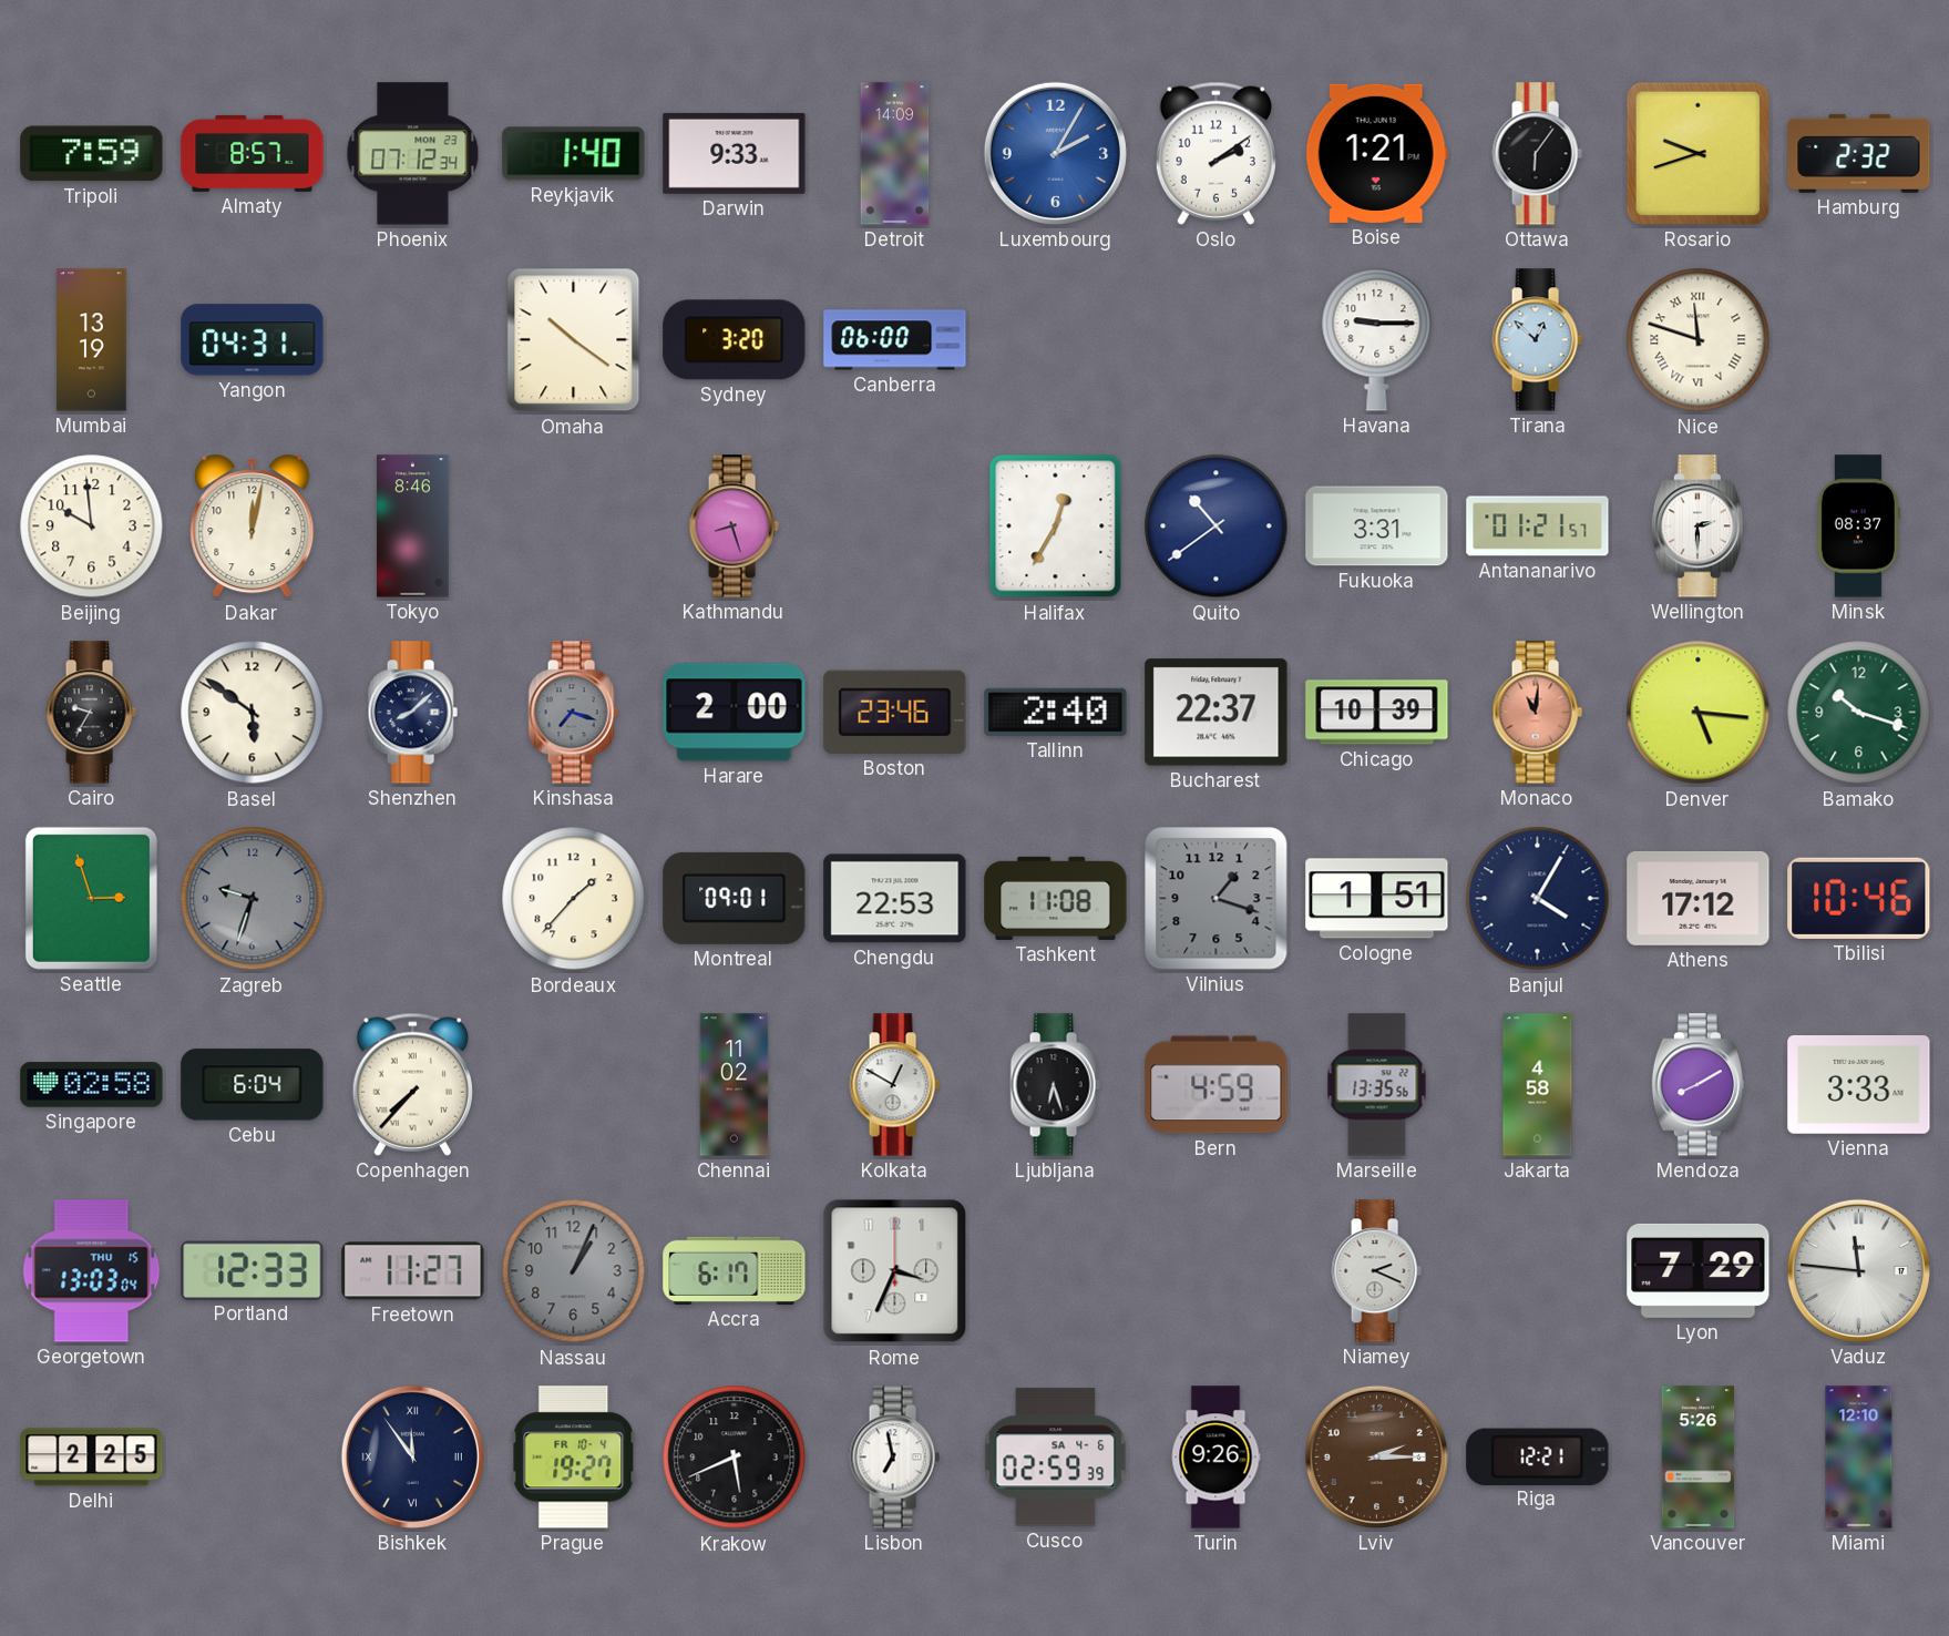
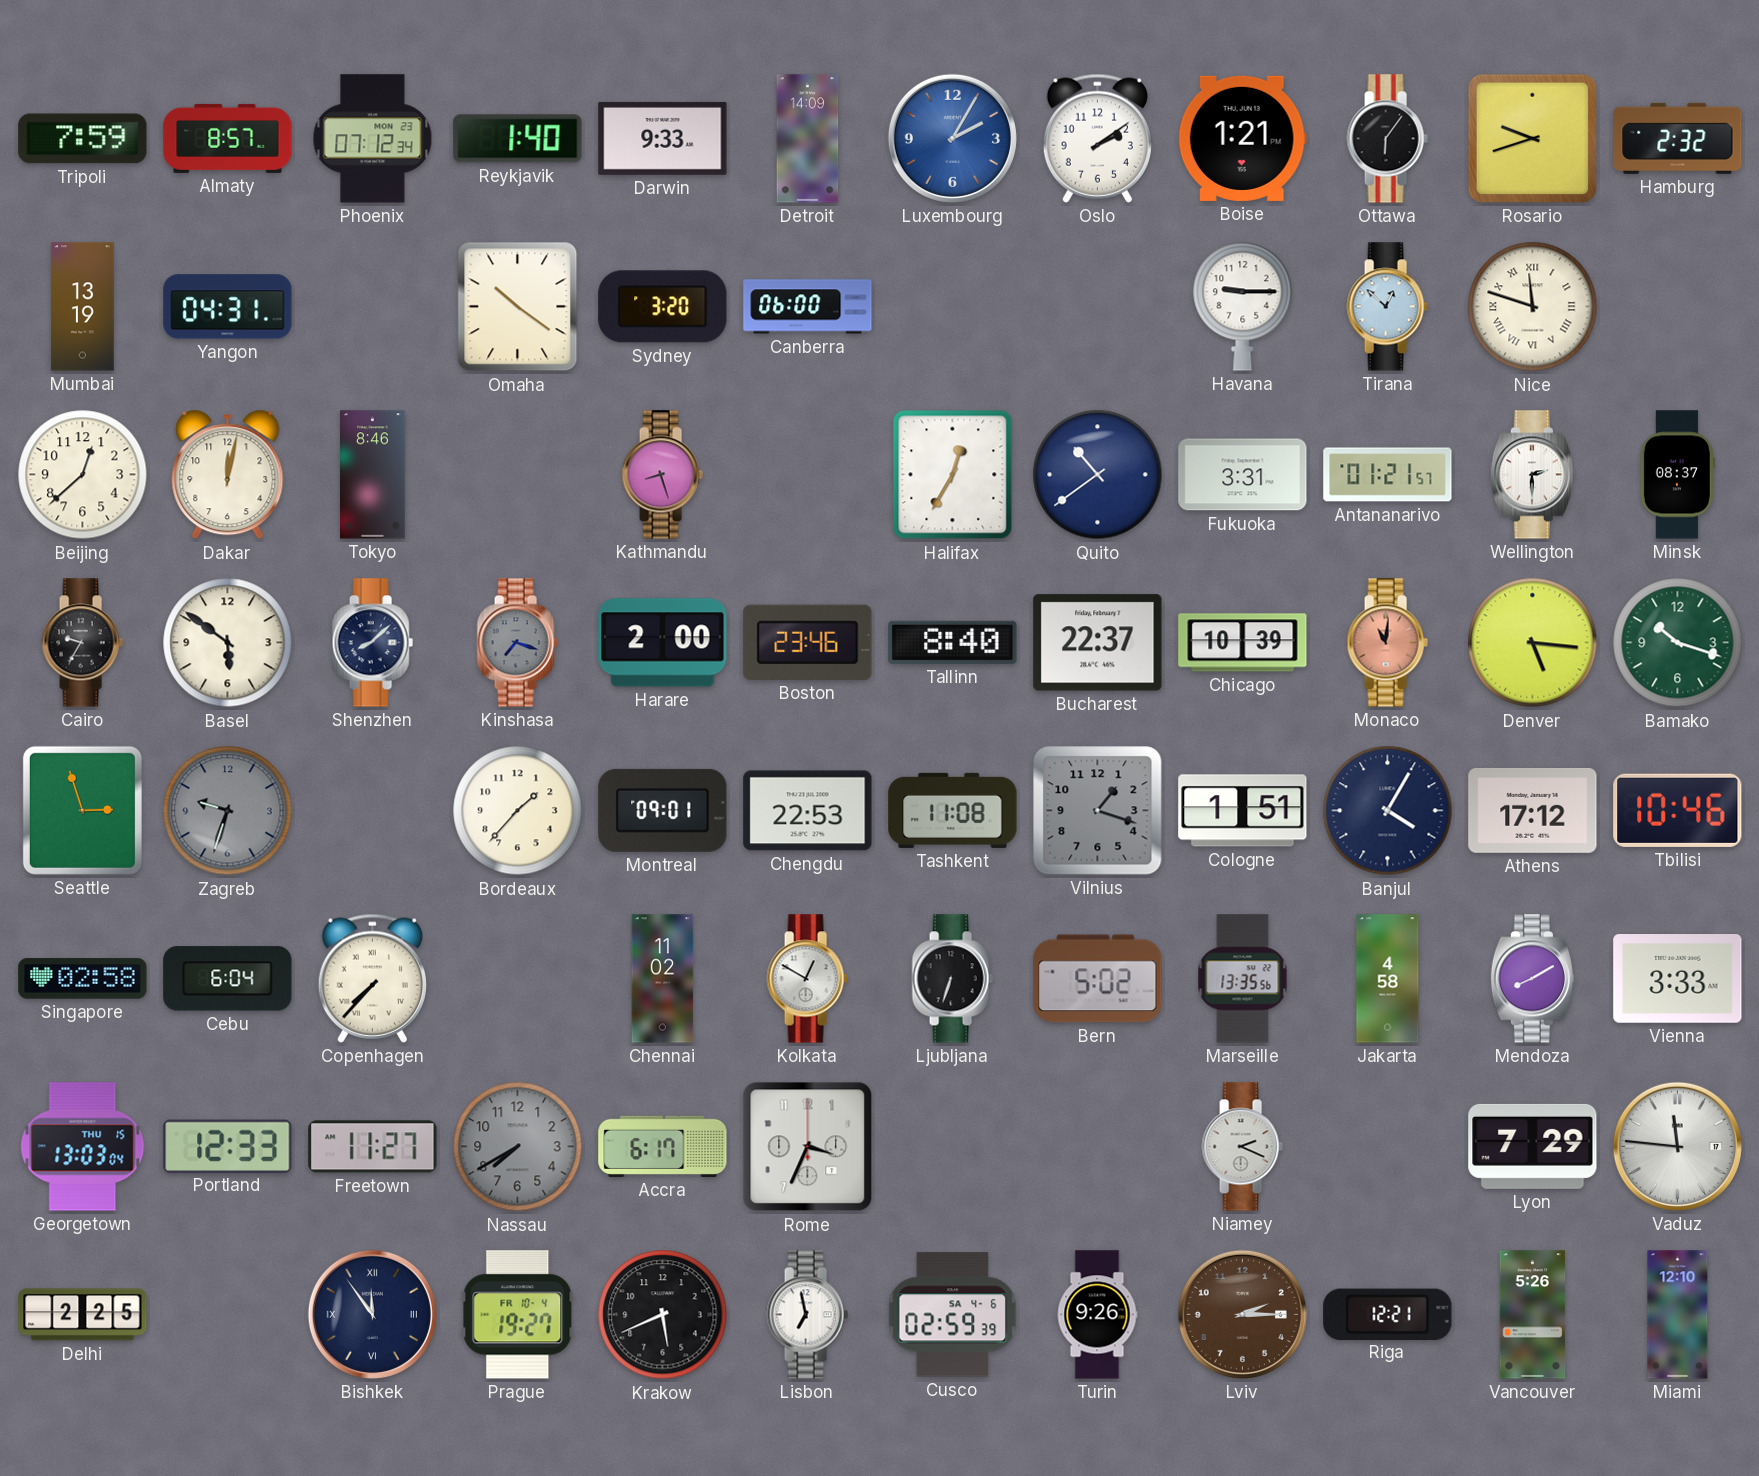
Beijing: 9:59 -> 12:38 (83, 475)
Tallinn: 2:40 -> 8:40 (953, 642)
Ljubljana: 6:27 -> 6:33 (952, 979)
Bern: 4:59 -> 5:02 (1098, 979)
Nassau: 1:04 -> 7:40 (518, 1147)
